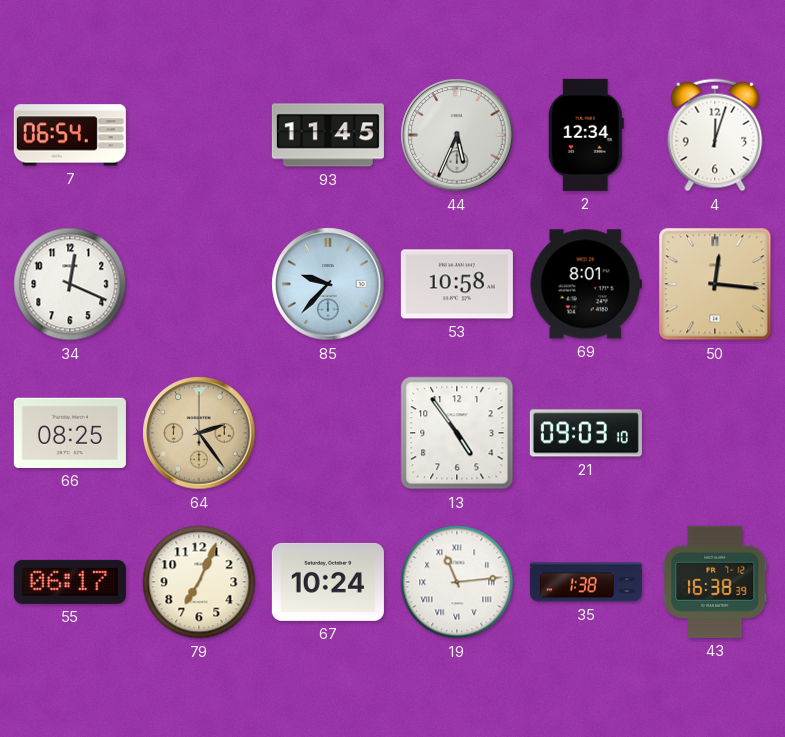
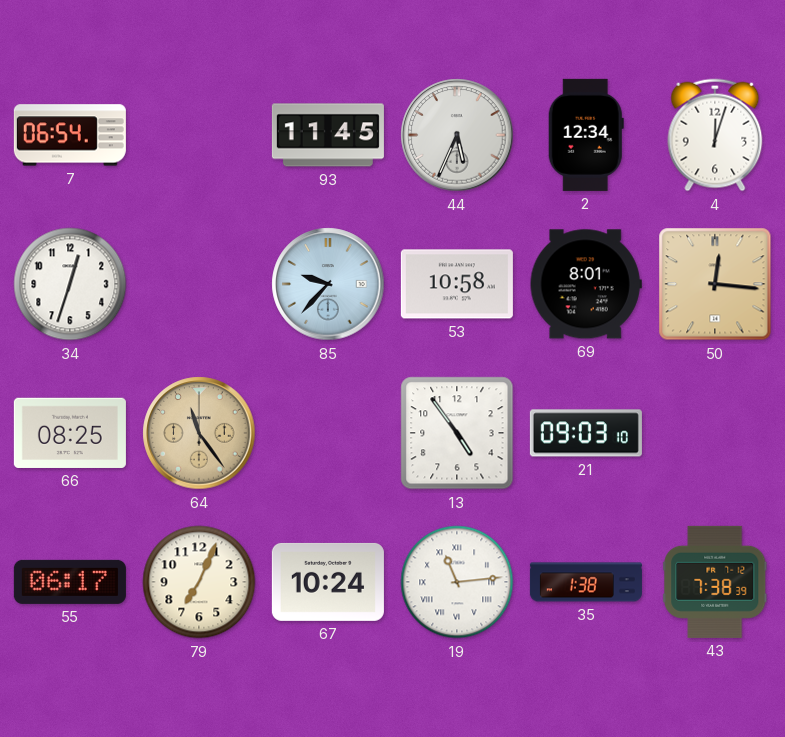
34: 12:19 -> 12:33 (70, 284)
64: 2:24 -> 11:24 (199, 433)
43: 16:38 -> 7:38 (715, 582)
